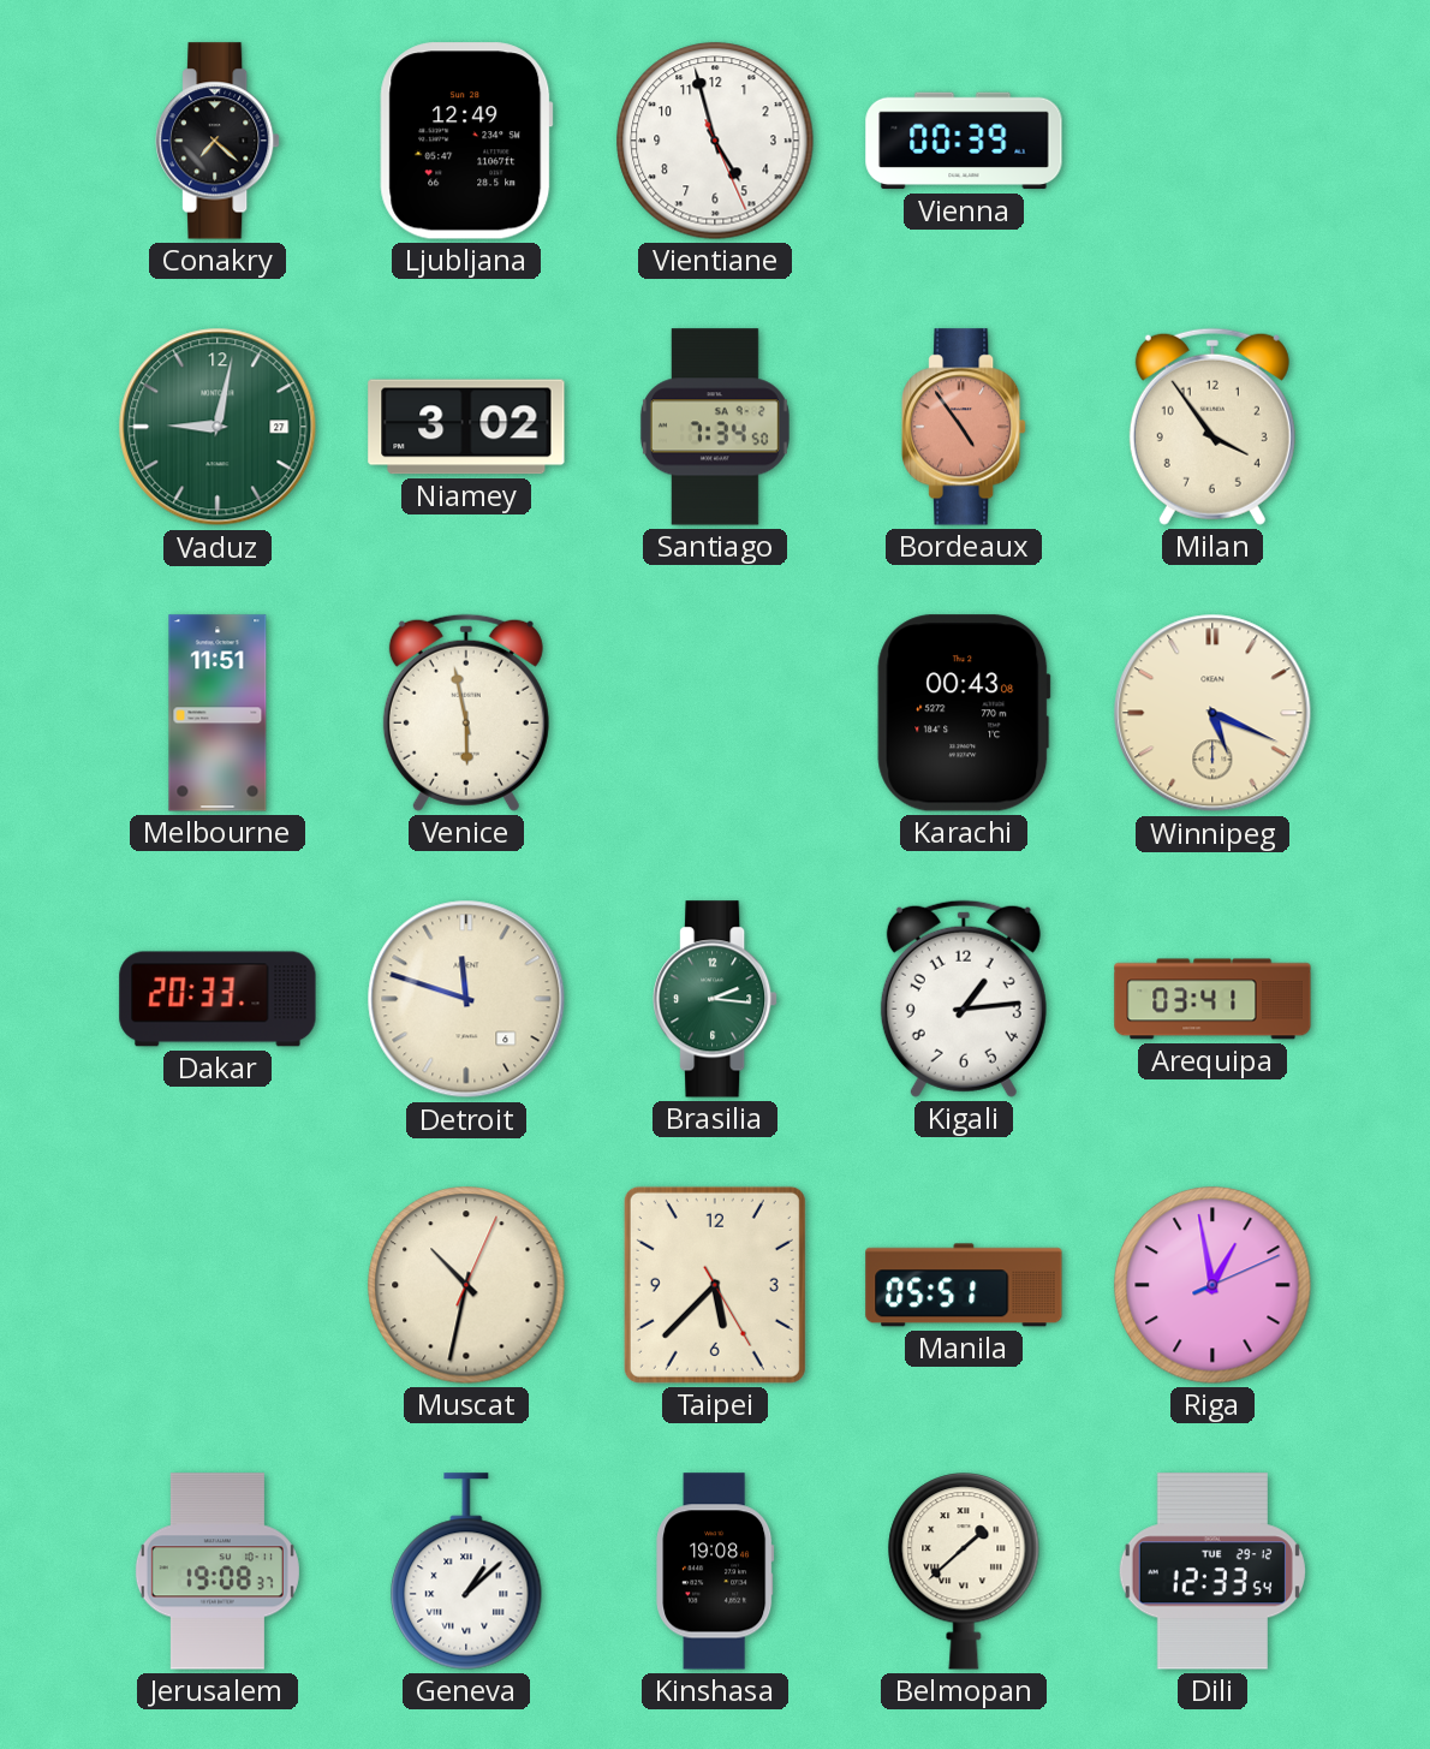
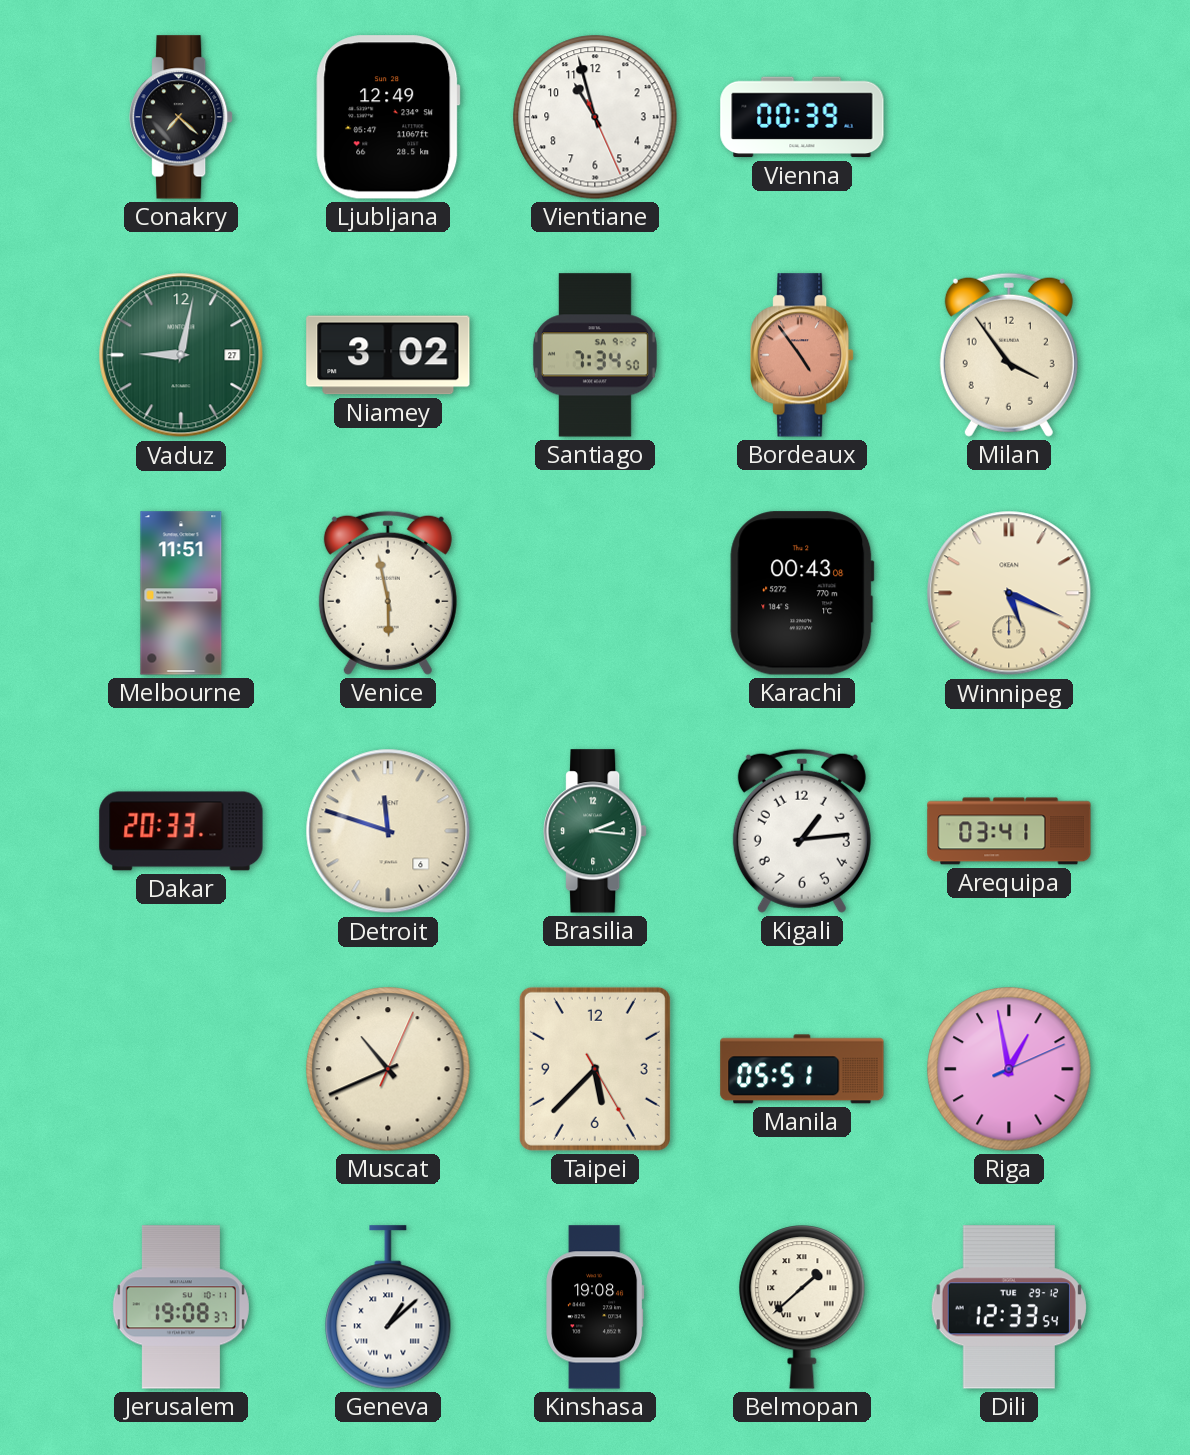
Vientiane: 4:57 -> 10:57 (595, 117)
Muscat: 10:32 -> 10:41 (388, 1069)
